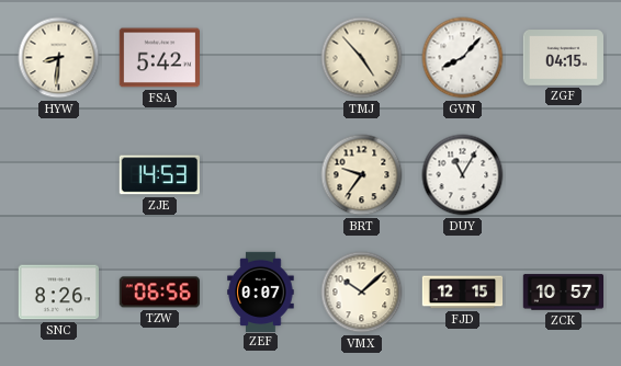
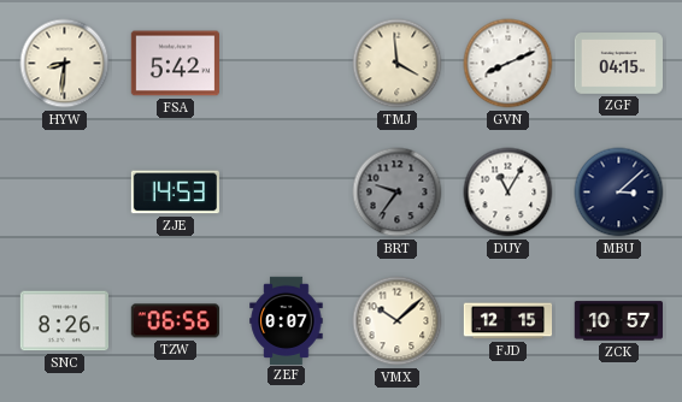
TMJ: 4:53 -> 3:59 (398, 64)
GVN: 8:07 -> 8:11 (508, 64)
BRT dial: cream -> grey (398, 193)
MBU: none -> 3:08 (619, 193)
